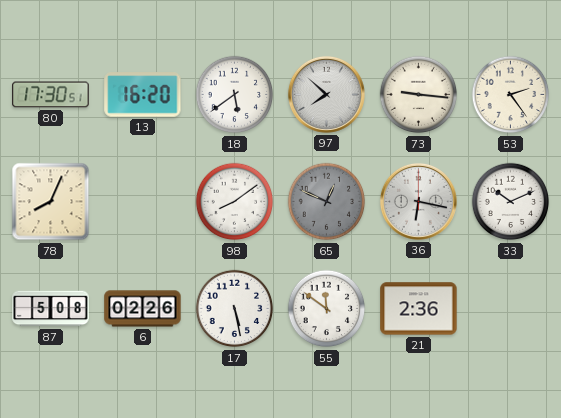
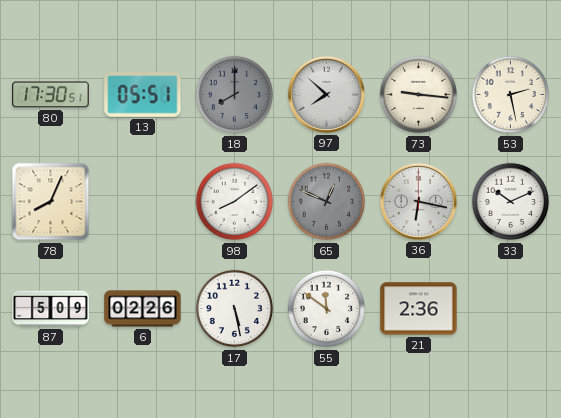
13: 16:20 -> 05:51 (143, 95)
18: 5:39 -> 8:00 (235, 95)
18 dial: white -> grey (235, 95)
53: 2:24 -> 2:28 (511, 95)
87: 5:08 -> 5:09 (51, 309)
